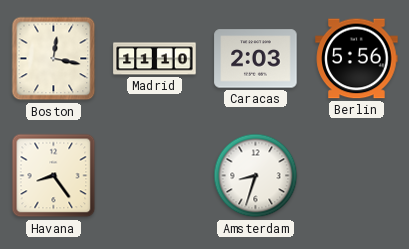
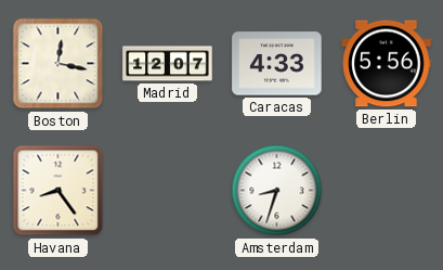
Madrid: 11:10 -> 12:07 (168, 64)
Caracas: 2:03 -> 4:33 (277, 64)
